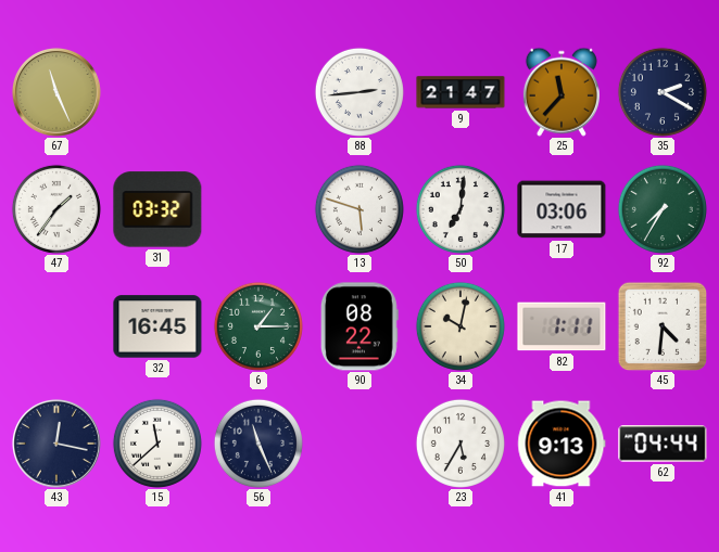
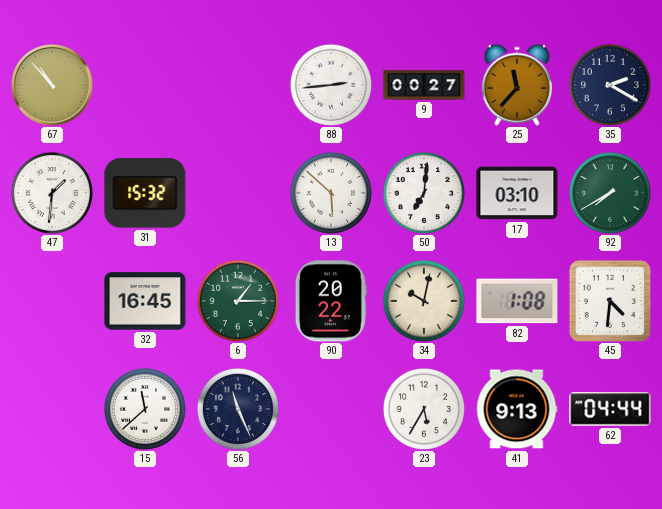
67: 11:26 -> 10:53 (52, 85)
9: 21:47 -> 00:27 (424, 85)
47: 1:36 -> 1:31 (52, 193)
31: 03:32 -> 15:32 (145, 193)
13: 5:48 -> 5:52 (331, 193)
17: 03:06 -> 03:10 (517, 193)
92: 7:35 -> 7:40 (610, 193)
90: 08:22 -> 20:22 (331, 301)
82: 1:11 -> 1:08 (517, 301)
43: 12:17 -> none (56, 444)
